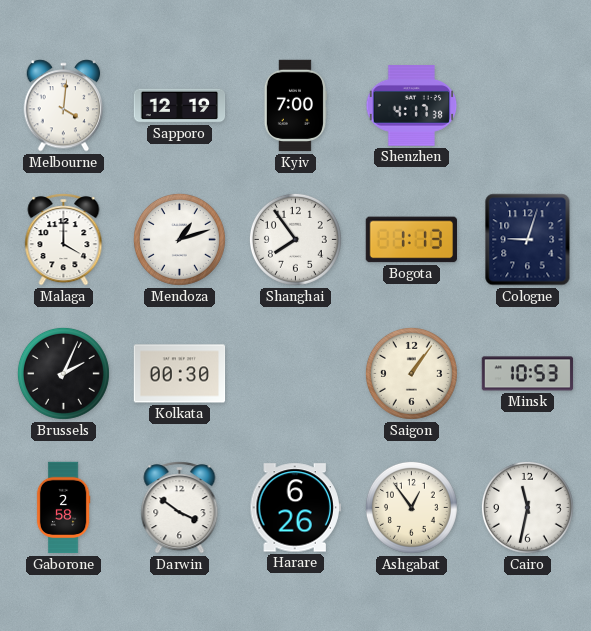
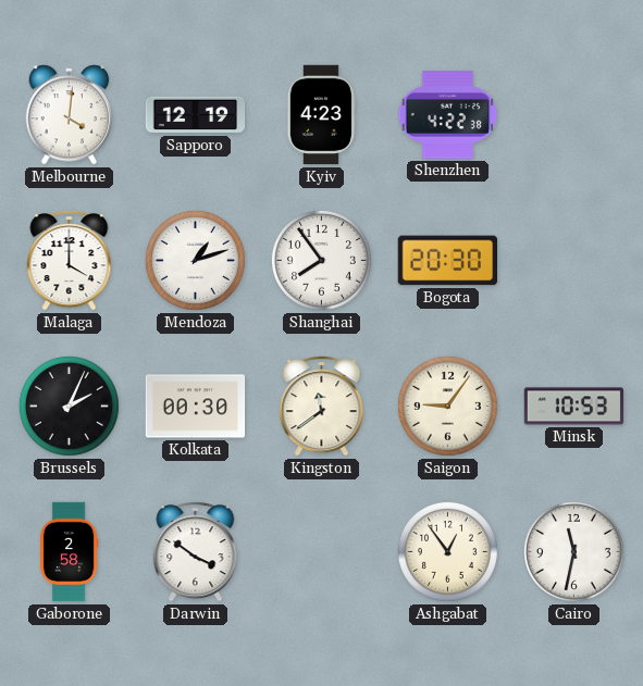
Kyiv: 7:00 -> 4:23 (321, 115)
Shenzhen: 4:17 -> 4:22 (448, 115)
Bogota: 1:13 -> 20:30 (447, 261)
Cologne: 9:03 -> none (528, 240)
Kingston: none -> 11:39 (322, 407)
Saigon: 1:06 -> 9:06 (447, 406)
Harare: 6:26 -> none (295, 508)
